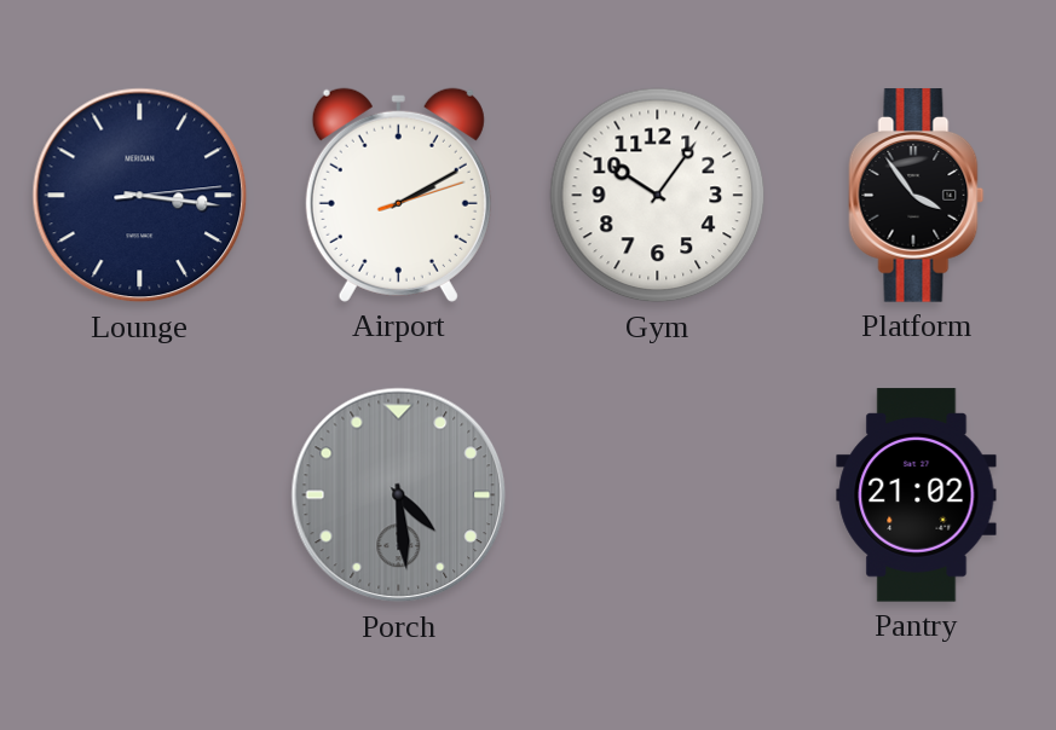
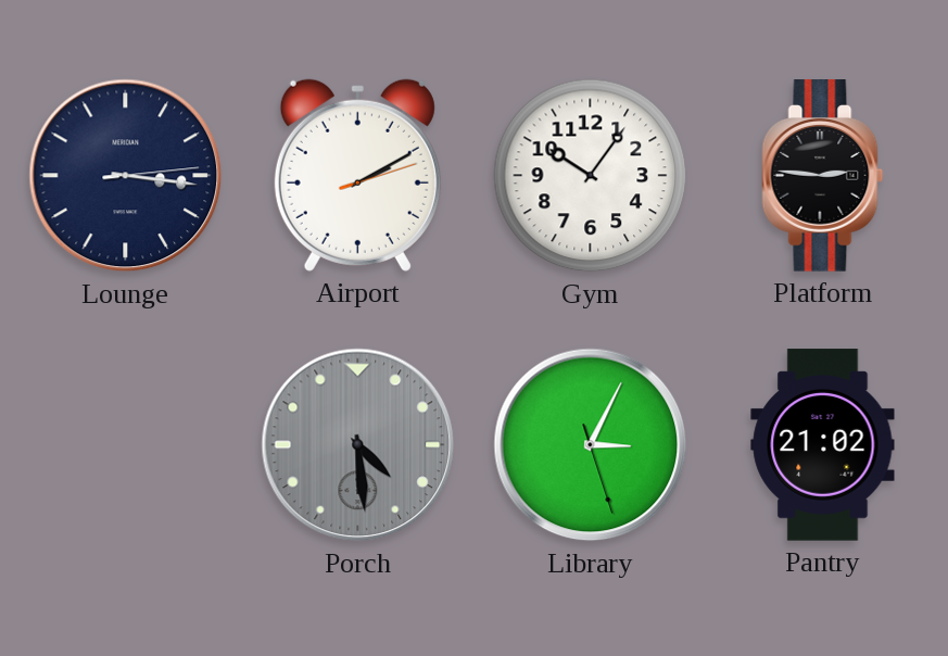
Platform: 3:54 -> 2:46 (823, 176)
Library: none -> 3:04 (591, 445)
